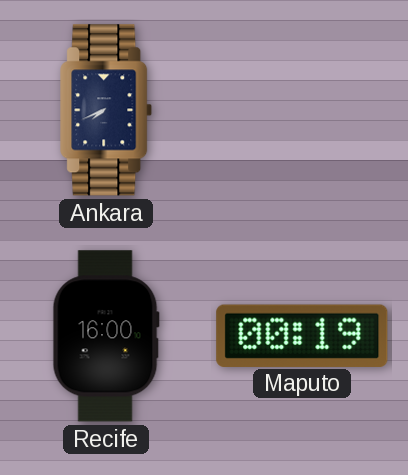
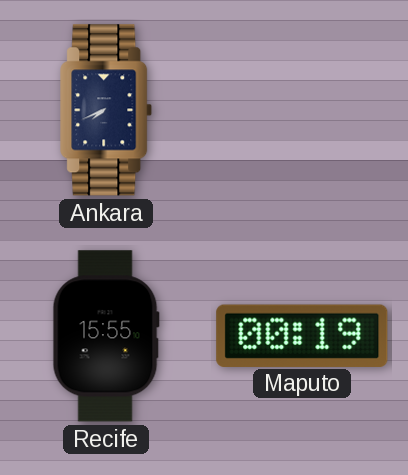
Recife: 16:00 -> 15:55 (106, 336)
